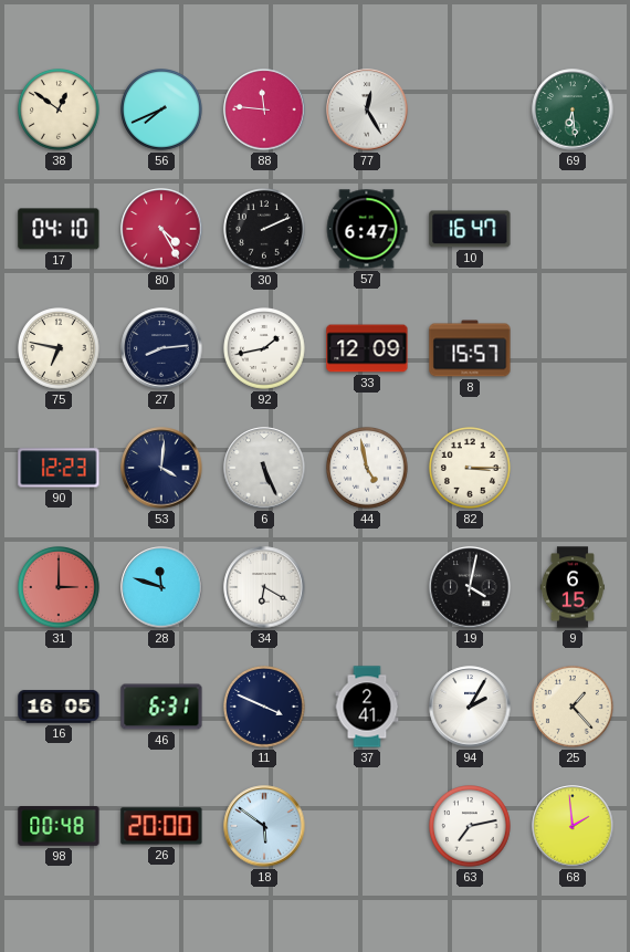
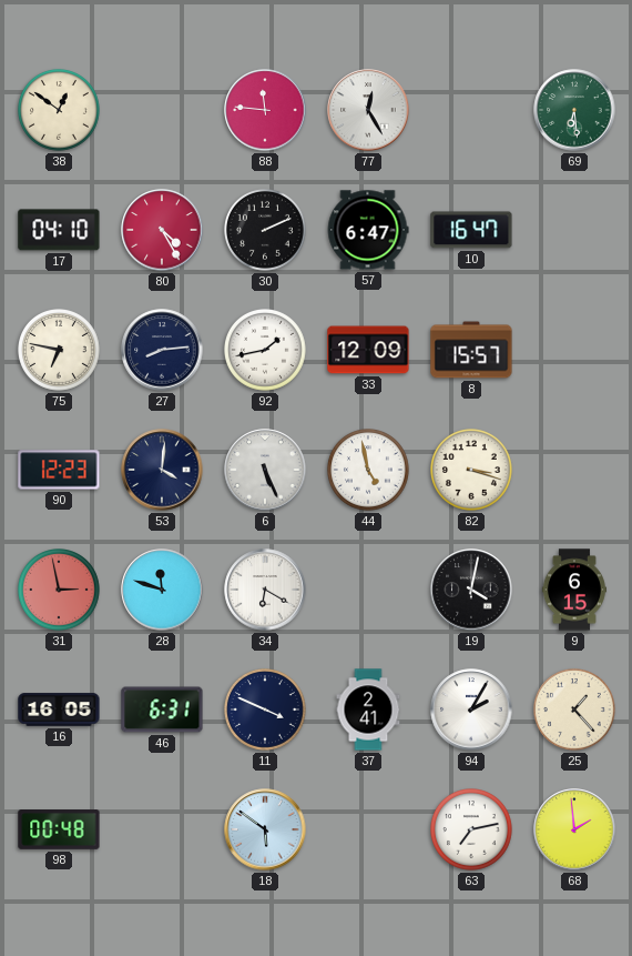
56: 7:41 -> none (162, 111)
82: 3:15 -> 3:18 (472, 471)
31: 3:00 -> 2:58 (60, 591)
26: 20:00 -> none (161, 826)
